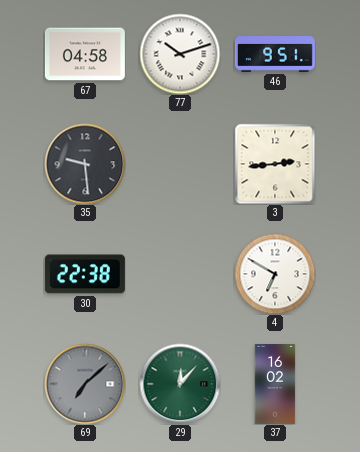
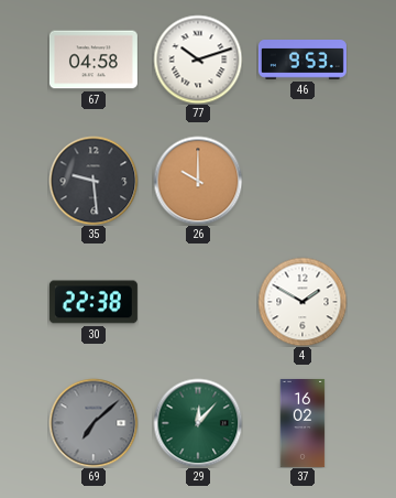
46: 9:51 -> 9:53 (302, 59)
26: none -> 10:00 (198, 181)
3: 2:44 -> none (275, 164)
4: 6:50 -> 1:50 (302, 302)
